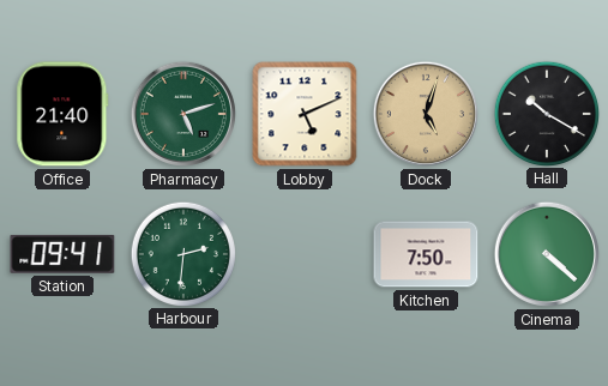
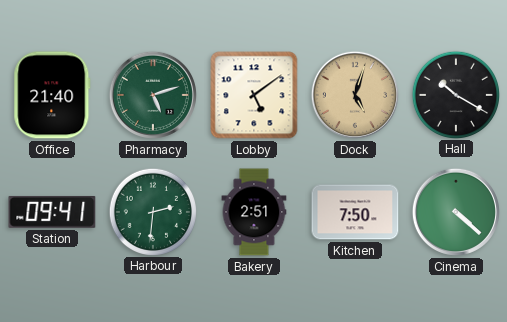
Lobby: 5:11 -> 5:09 (254, 95)
Bakery: none -> 2:51 (254, 212)
